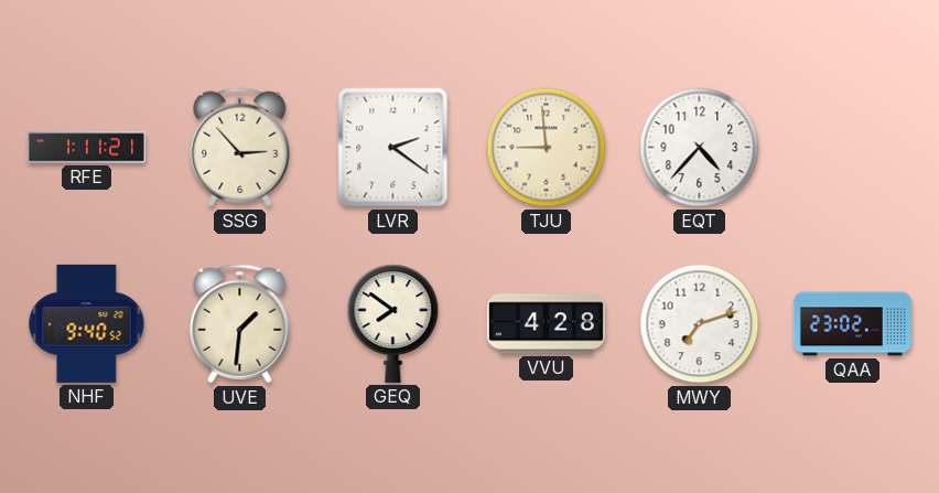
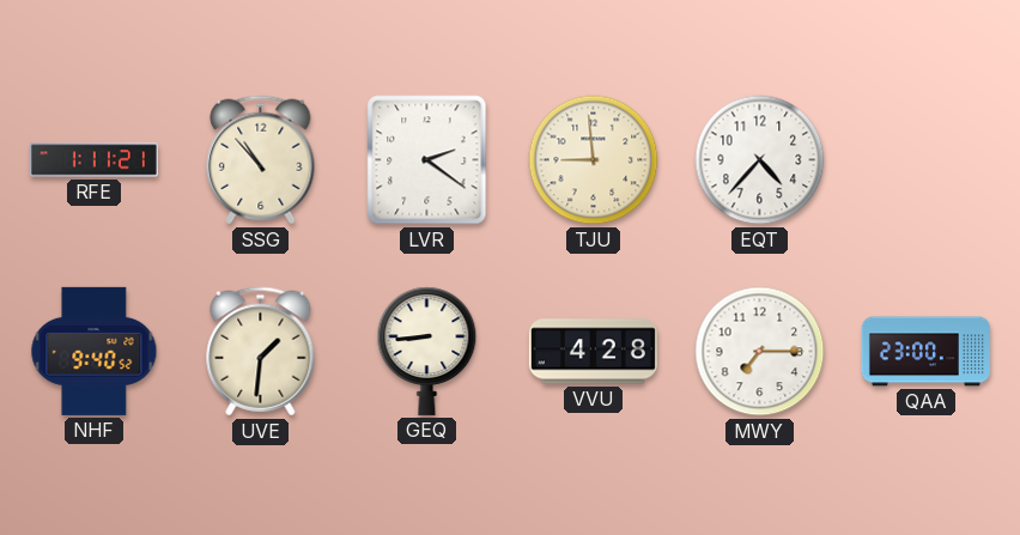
SSG: 2:53 -> 10:53 (261, 160)
GEQ: 7:51 -> 8:44 (427, 351)
MWY: 7:12 -> 7:15 (760, 352)
QAA: 23:02 -> 23:00 (925, 352)
